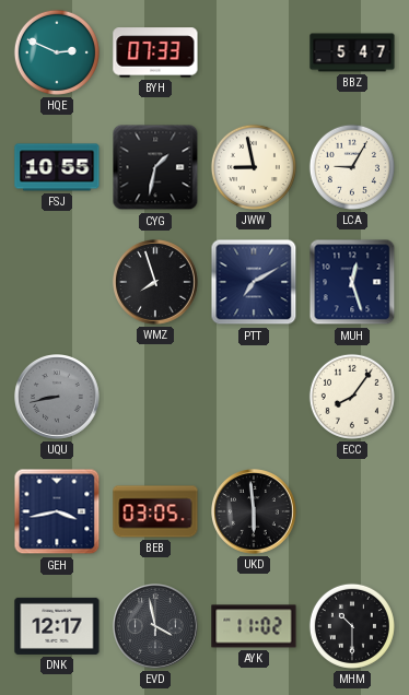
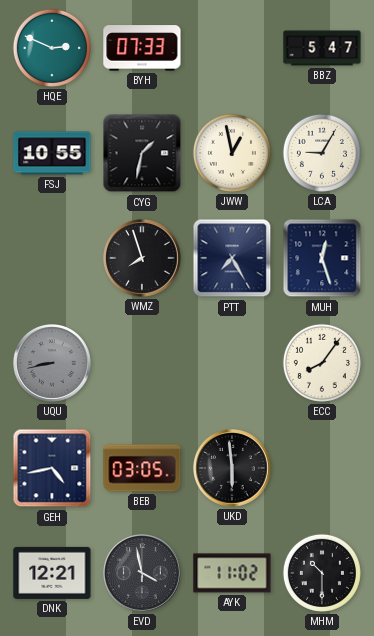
JWW: 8:58 -> 12:58 (232, 153)
PTT: 7:10 -> 7:25 (232, 258)
GEH: 3:43 -> 4:43 (52, 468)
DNK: 12:17 -> 12:21 (52, 573)
